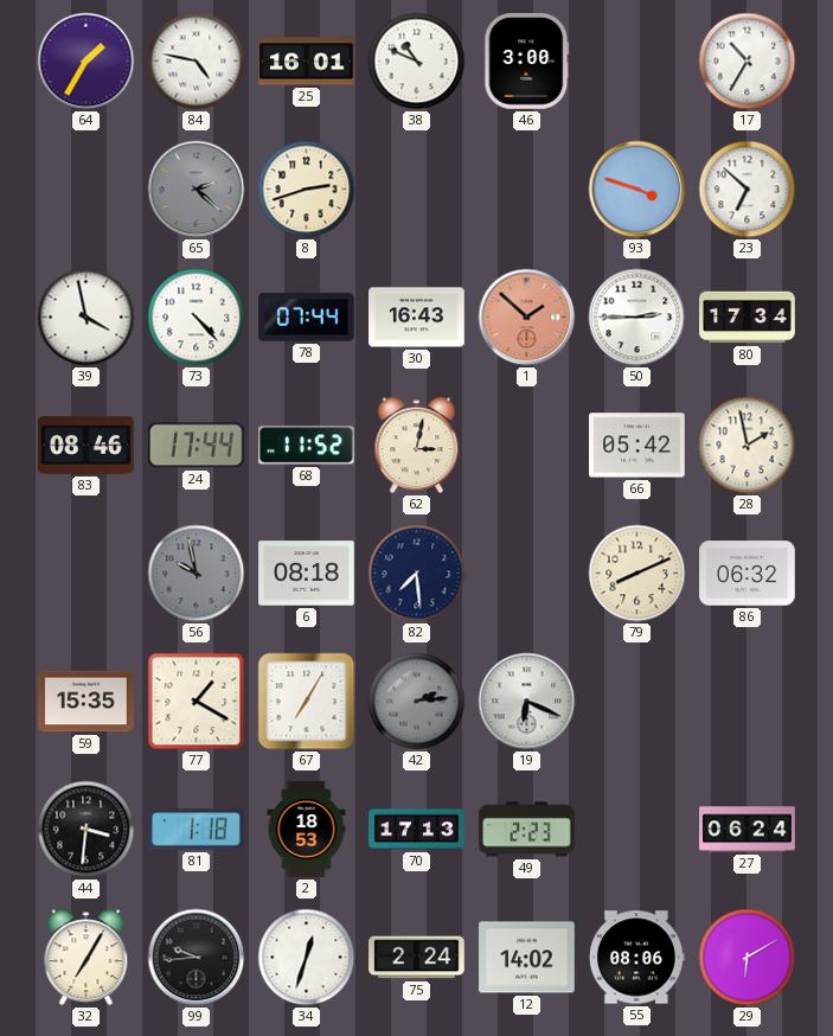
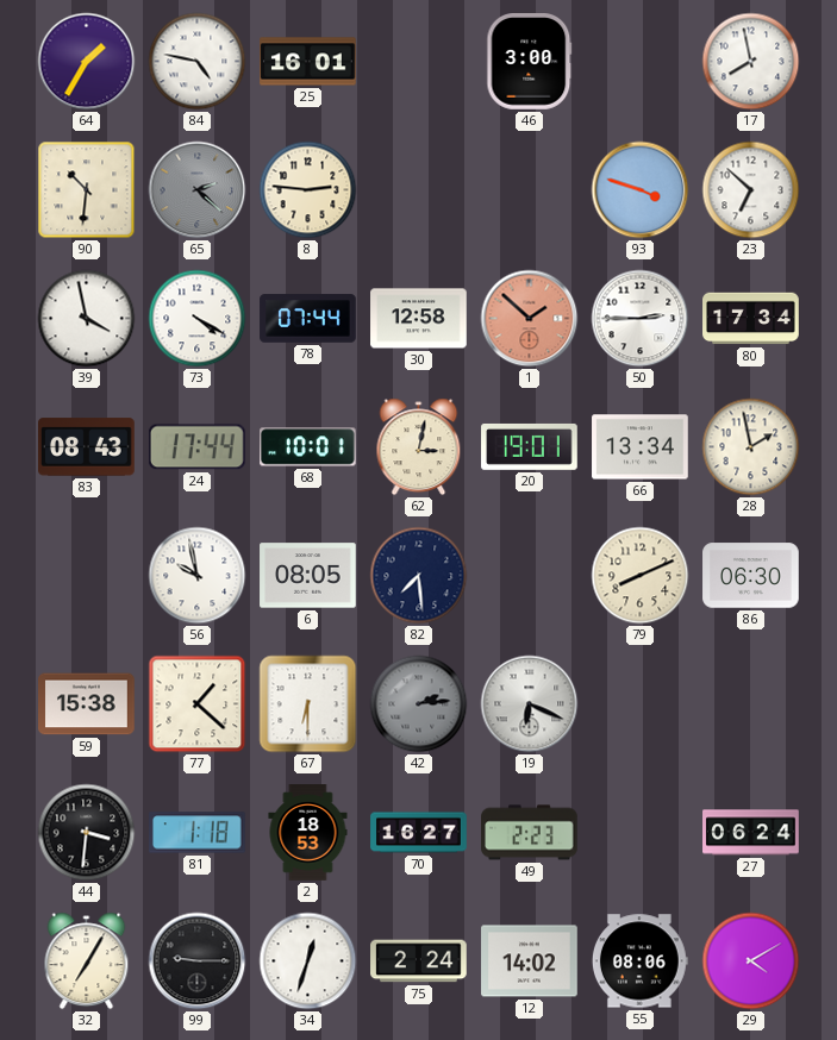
38: 10:49 -> none (417, 62)
17: 10:35 -> 7:58 (751, 62)
90: none -> 10:31 (87, 190)
8: 2:42 -> 2:46 (308, 190)
73: 4:23 -> 4:20 (198, 319)
30: 16:43 -> 12:58 (419, 319)
83: 08:46 -> 08:43 (87, 447)
68: 11:52 -> 10:01 (308, 447)
20: none -> 19:01 (530, 447)
66: 05:42 -> 13:34 (641, 447)
56 dial: grey -> white (198, 576)
6: 08:18 -> 08:05 (308, 576)
86: 06:32 -> 06:30 (751, 576)
59: 15:35 -> 15:38 (87, 704)
77: 1:20 -> 1:22 (198, 704)
67: 7:05 -> 6:30 (308, 704)
70: 17:13 -> 16:27 (419, 833)
99: 9:44 -> 9:15 (198, 961)
29: 6:10 -> 4:10 (751, 961)
